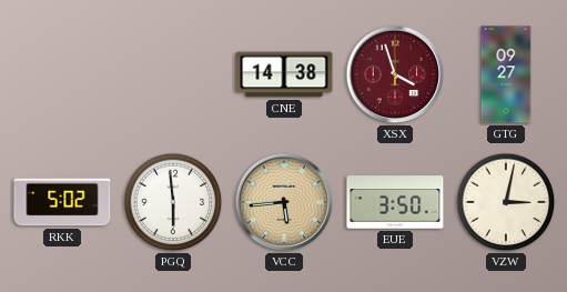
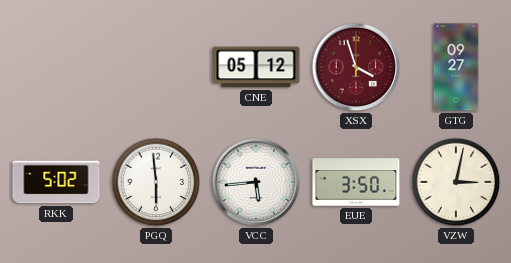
CNE: 14:38 -> 05:12 (256, 67)
VCC dial: champagne -> white (256, 182)
